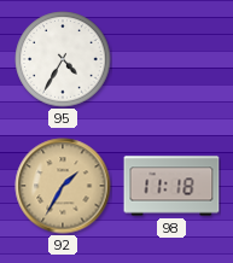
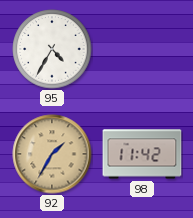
98: 11:18 -> 11:42 (142, 154)
